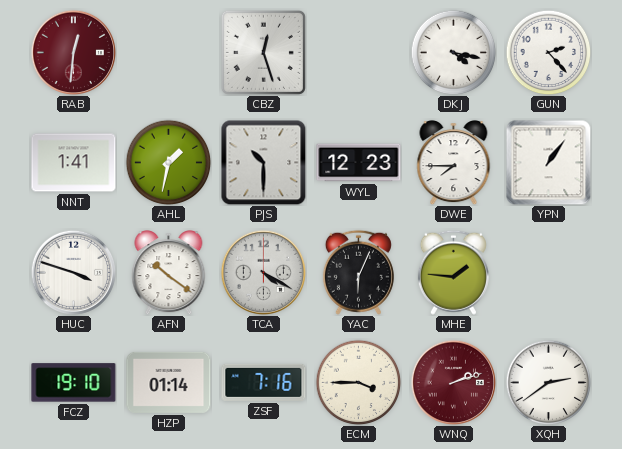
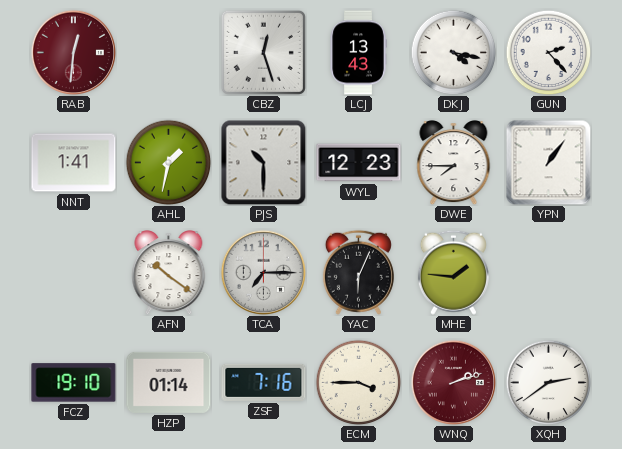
LCJ: none -> 13:43 (358, 53)
HUC: 3:48 -> none (73, 272)
TCA: 4:20 -> 7:15 (263, 272)
